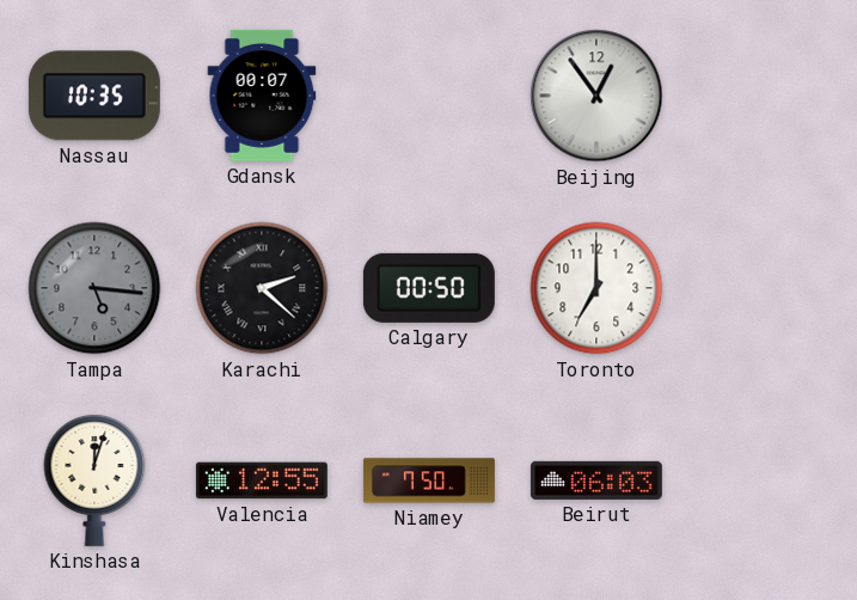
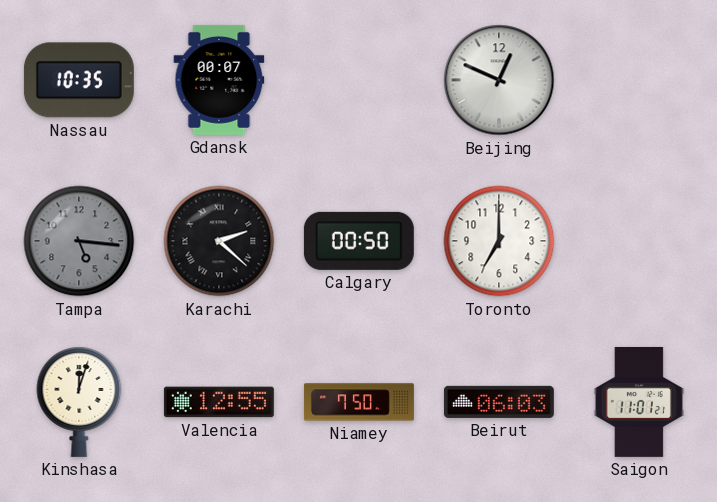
Beijing: 12:54 -> 12:49 (499, 80)
Saigon: none -> 11:01 (639, 402)
